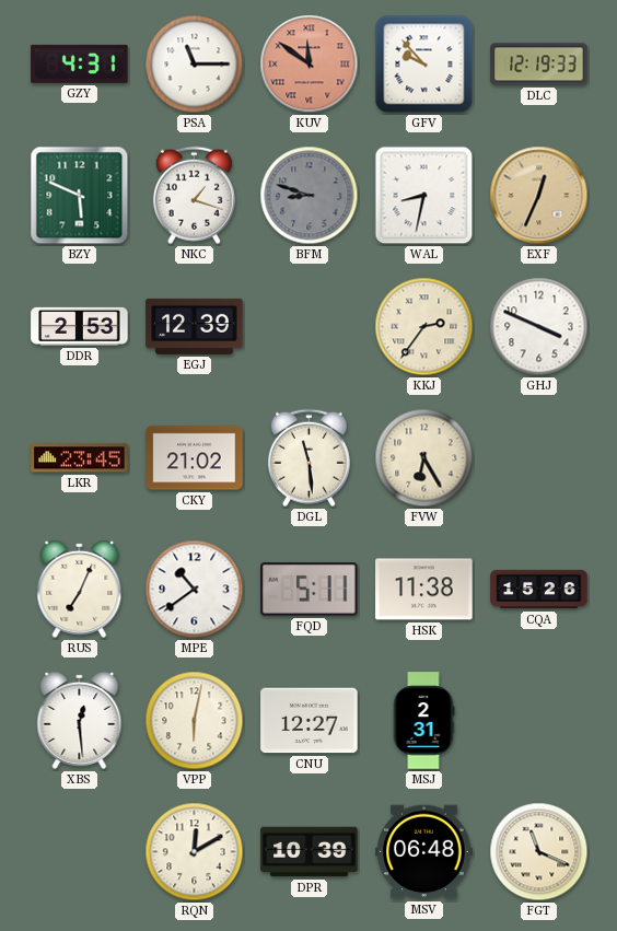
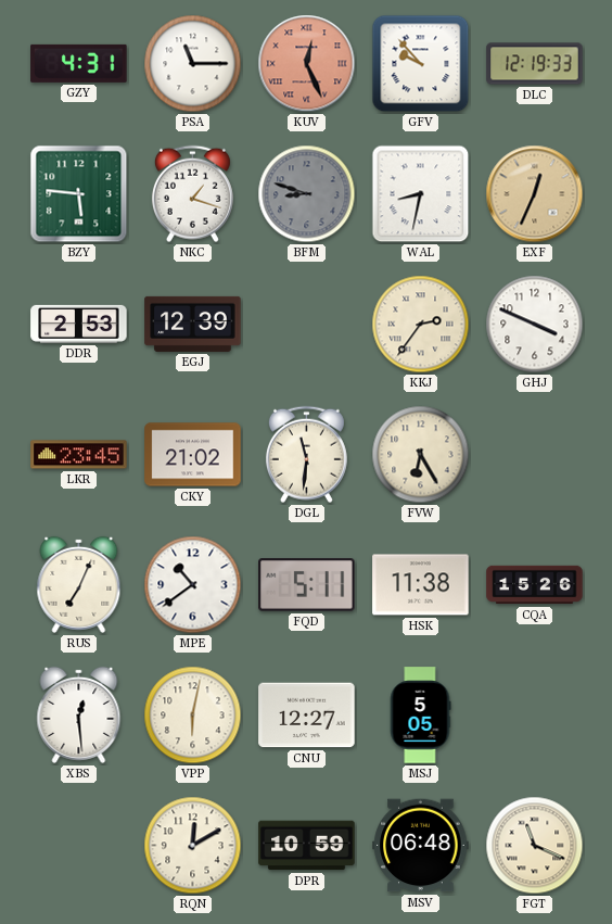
KUV: 11:51 -> 12:26 (307, 64)
BZY: 5:49 -> 5:46 (79, 194)
DGL: 11:29 -> 11:31 (306, 455)
MSJ: 2:31 -> 5:05 (420, 716)
DPR: 10:39 -> 10:59 (307, 846)
